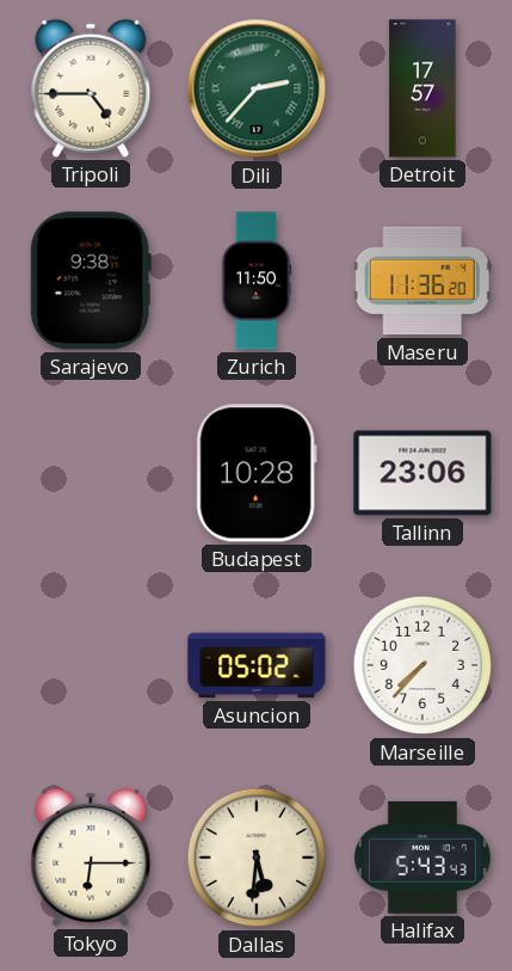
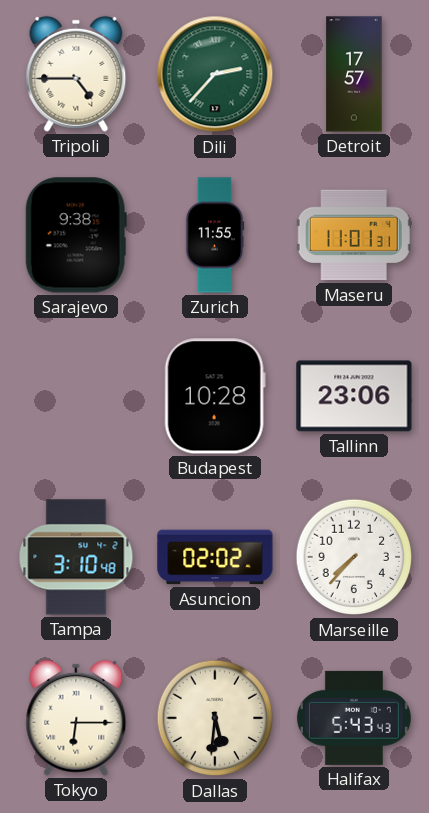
Zurich: 11:50 -> 11:55 (215, 235)
Maseru: 11:36 -> 11:01 (354, 235)
Tampa: none -> 3:10 (76, 557)
Asuncion: 05:02 -> 02:02 (215, 557)
